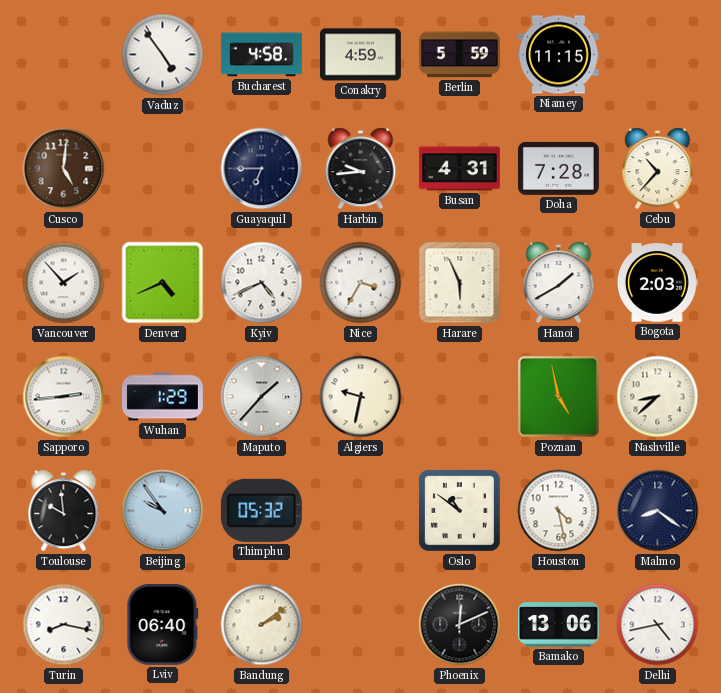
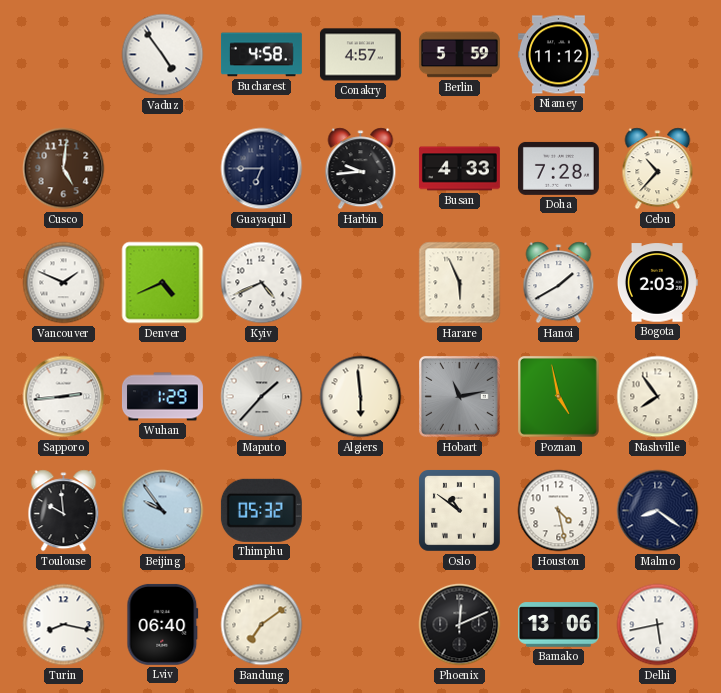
Conakry: 4:59 -> 4:57 (360, 55)
Niamey: 11:15 -> 11:12 (558, 55)
Busan: 4:31 -> 4:33 (460, 169)
Vancouver: 1:53 -> 1:49 (64, 283)
Nice: 3:35 -> none (361, 283)
Algiers: 9:32 -> 5:59 (361, 397)
Hobart: none -> 11:13 (460, 397)
Nashville: 8:38 -> 7:54 (658, 397)
Bandung: 2:09 -> 7:09 (262, 625)
Delhi: 4:43 -> 5:43 (658, 625)
